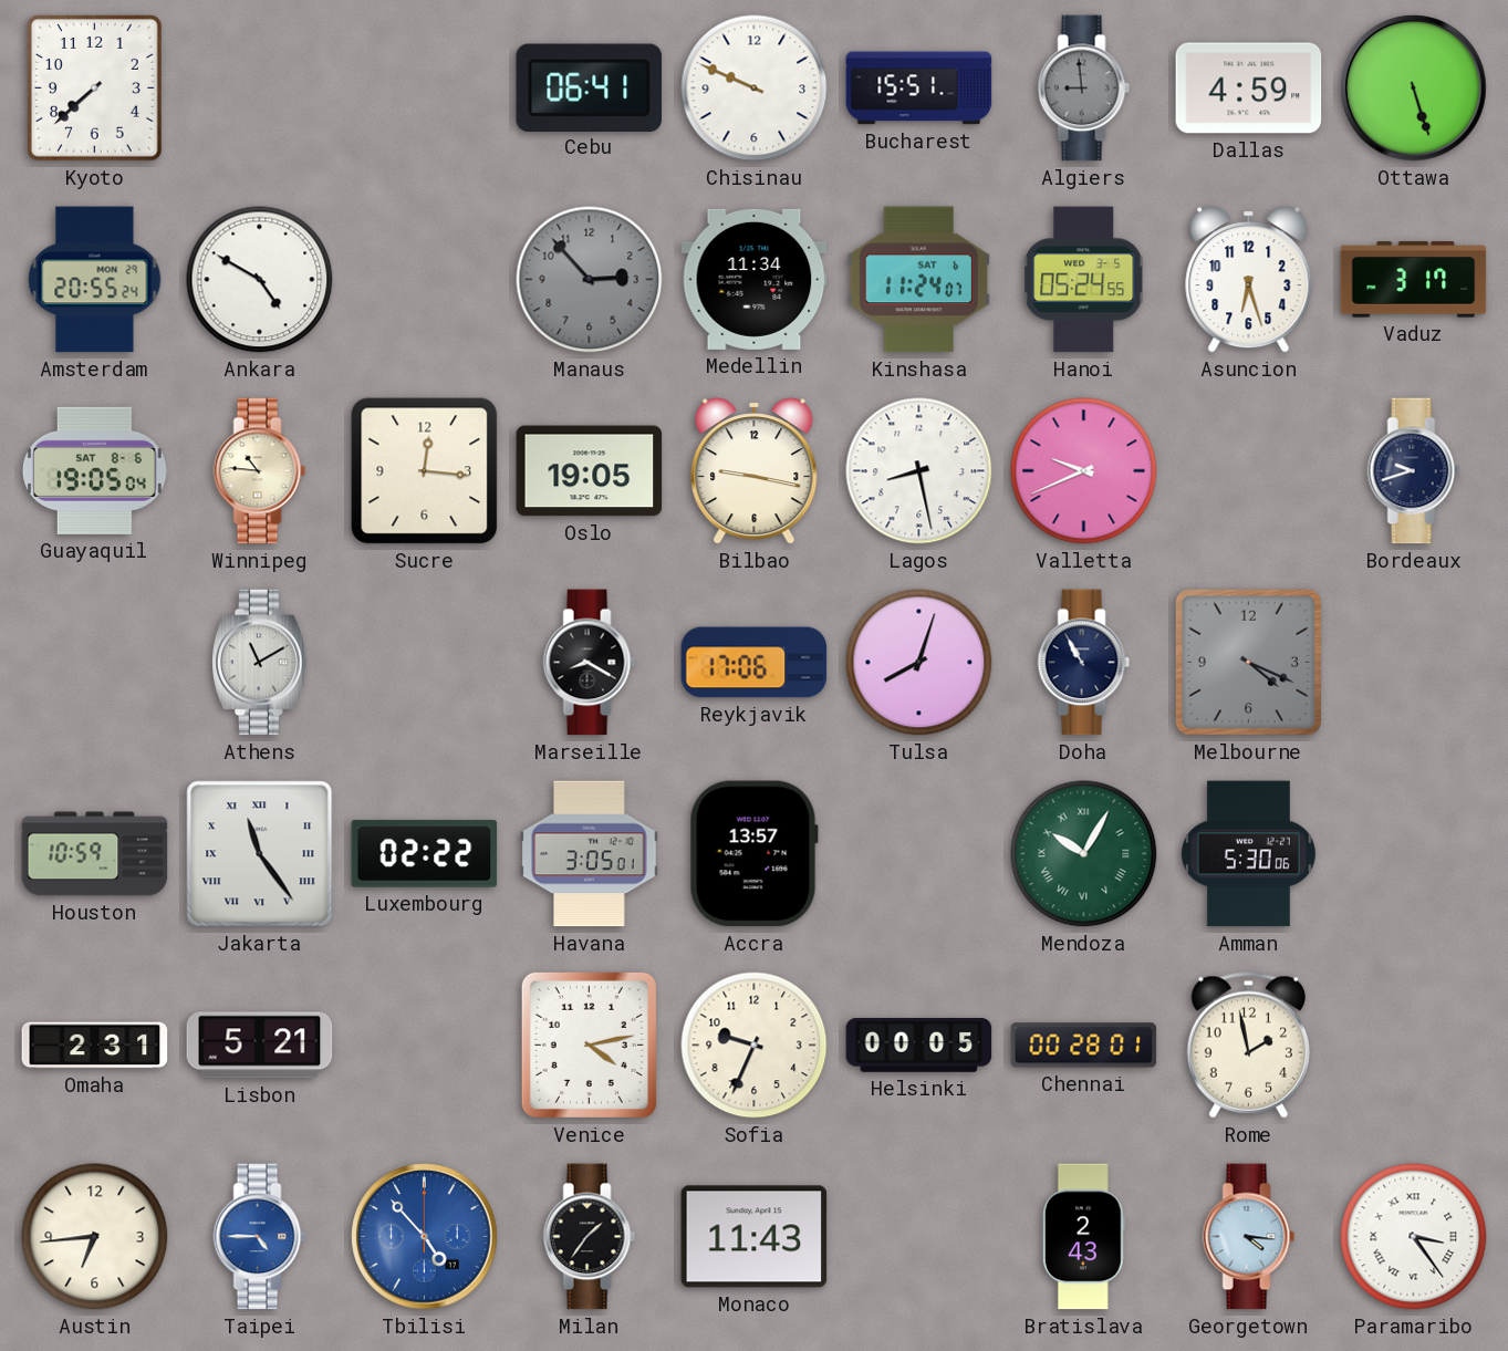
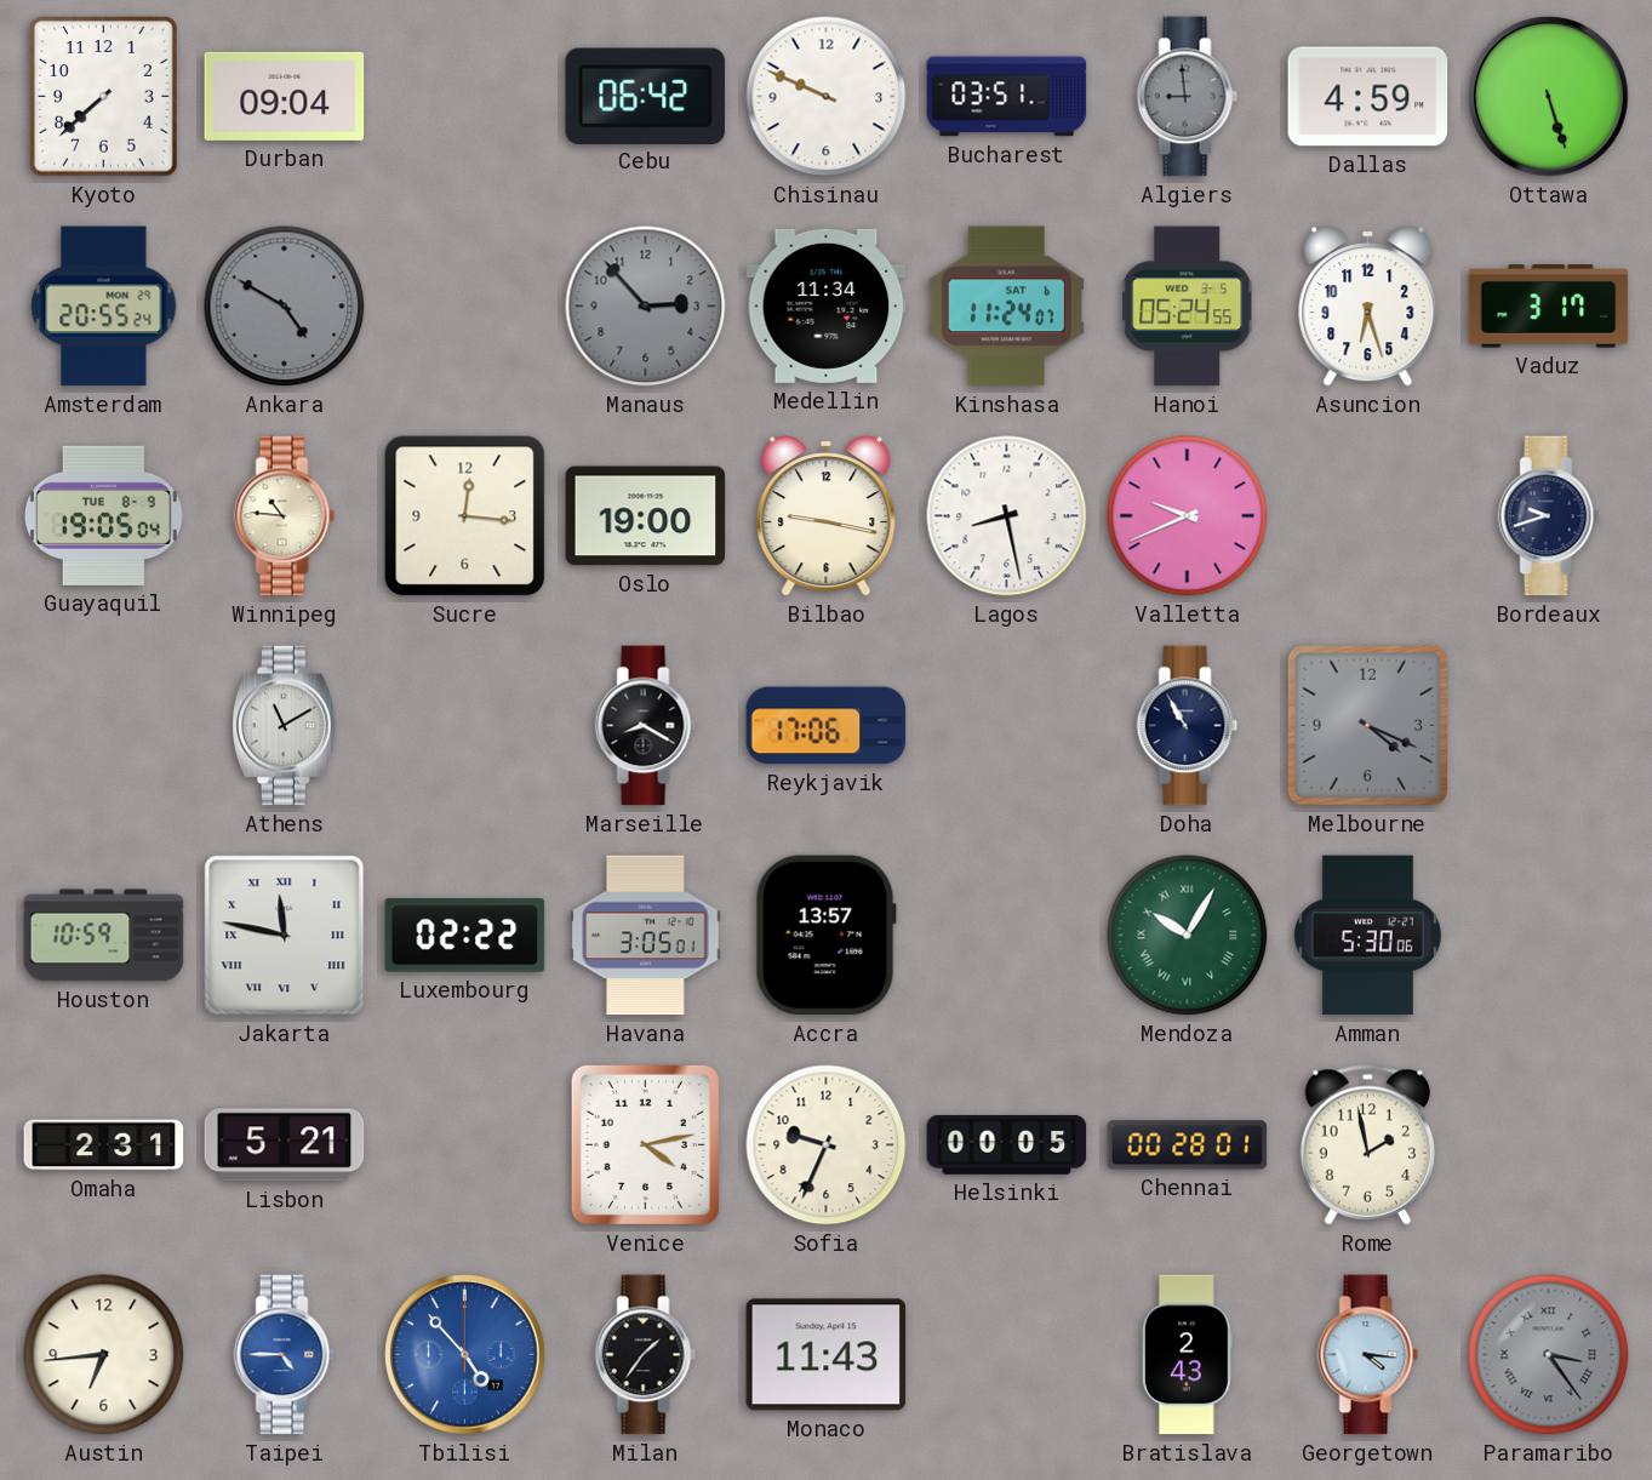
Durban: none -> 09:04 (285, 96)
Cebu: 06:41 -> 06:42 (645, 96)
Bucharest: 15:51 -> 03:51 (1007, 97)
Ankara dial: white -> grey (285, 307)
Guayaquil date: SAT 8-6 -> TUE 8-9 (103, 515)
Oslo: 19:05 -> 19:00 (646, 516)
Tulsa: 8:03 -> none (919, 663)
Jakarta: 11:24 -> 11:47 (285, 936)
Paramaribo dial: white -> grey (1549, 1355)
